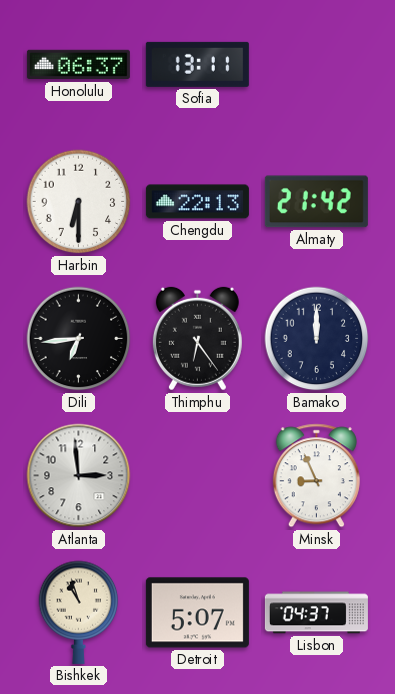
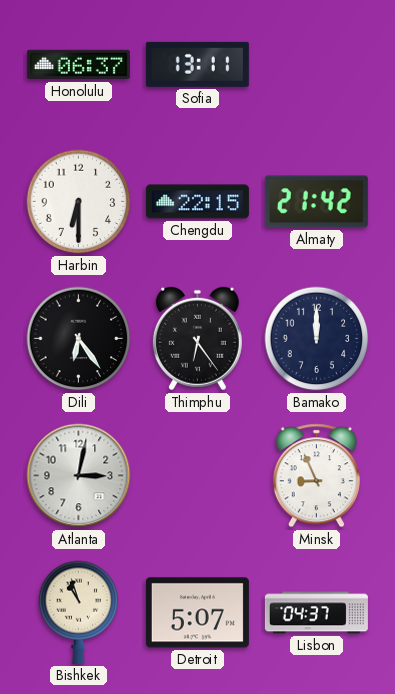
Chengdu: 22:13 -> 22:15 (197, 202)
Dili: 6:44 -> 6:24 (79, 339)
Atlanta: 2:59 -> 3:02 (79, 476)
